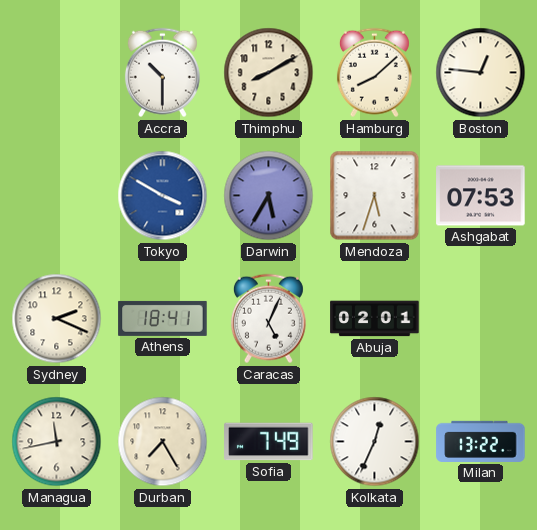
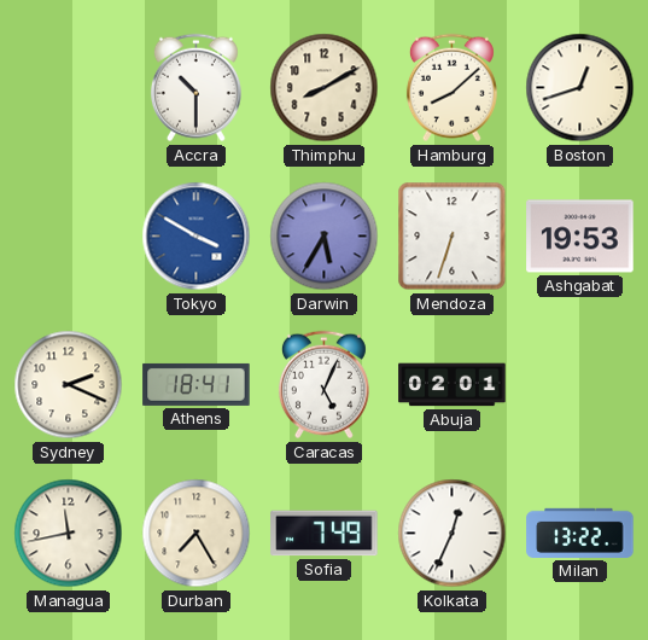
Boston: 12:46 -> 12:42 (580, 88)
Mendoza: 5:33 -> 6:33 (453, 237)
Ashgabat: 07:53 -> 19:53 (580, 237)
